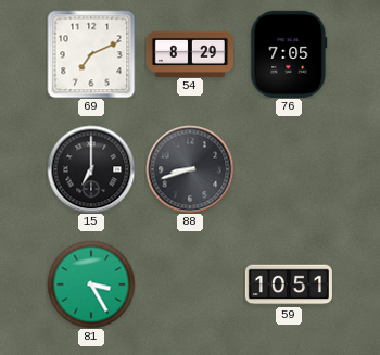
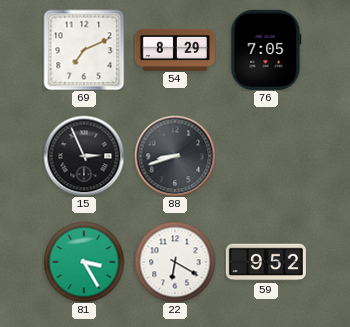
15: 7:00 -> 2:56 (84, 156)
22: none -> 6:20 (175, 262)
59: 10:51 -> 9:52 (266, 262)
